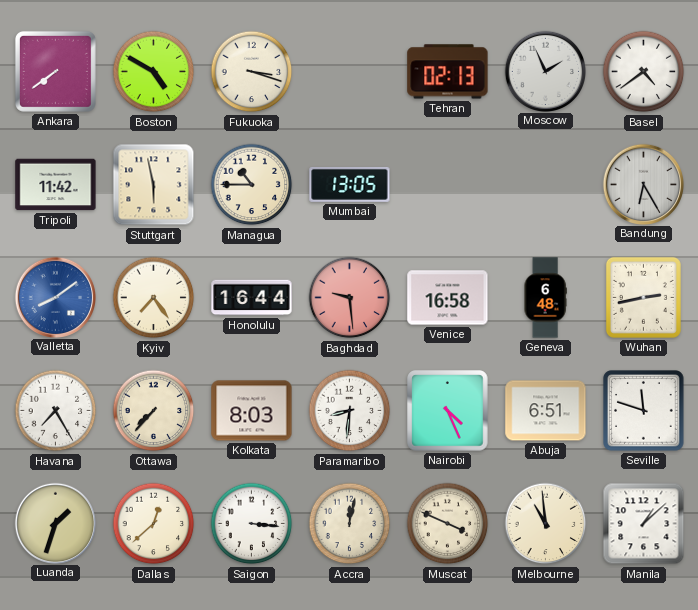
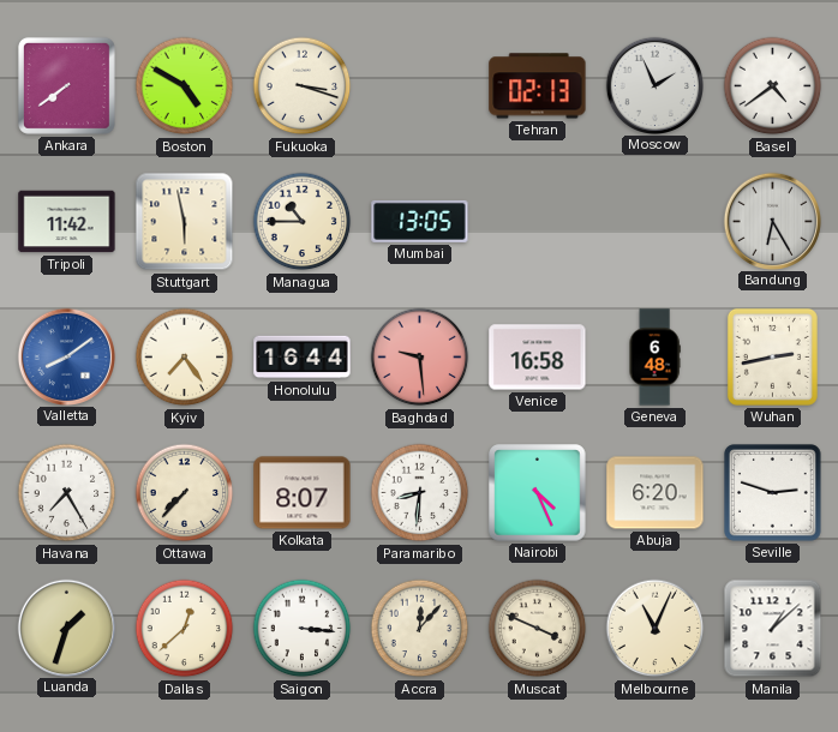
Kolkata: 8:03 -> 8:07 (303, 493)
Abuja: 6:51 -> 6:20 (656, 493)
Seville: 11:48 -> 2:48 (773, 493)
Accra: 12:02 -> 12:07 (420, 629)
Melbourne: 10:59 -> 11:04 (656, 629)
